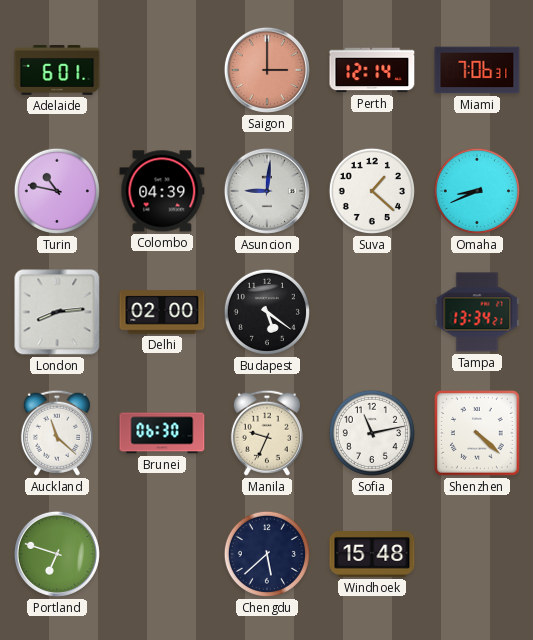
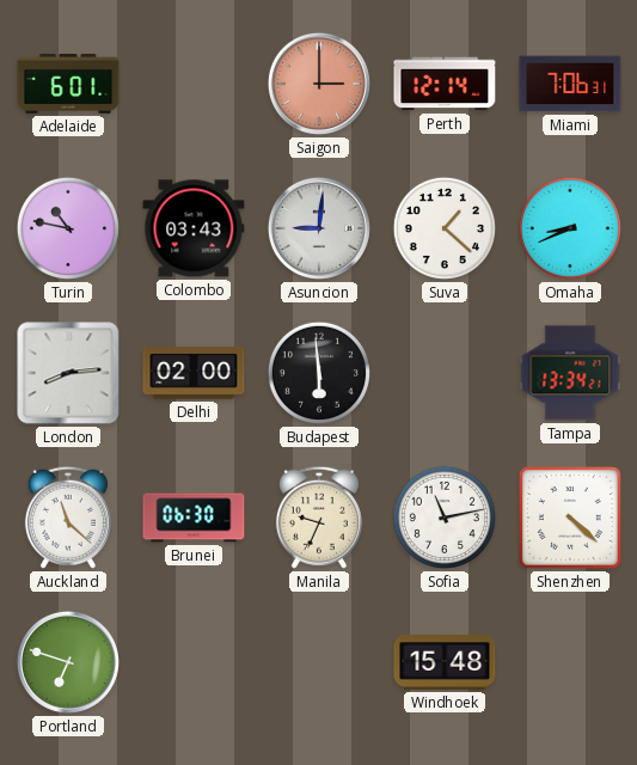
Colombo: 04:39 -> 03:43 (194, 228)
Budapest: 5:21 -> 5:59 (319, 373)
Chengdu: 5:38 -> none (267, 554)
